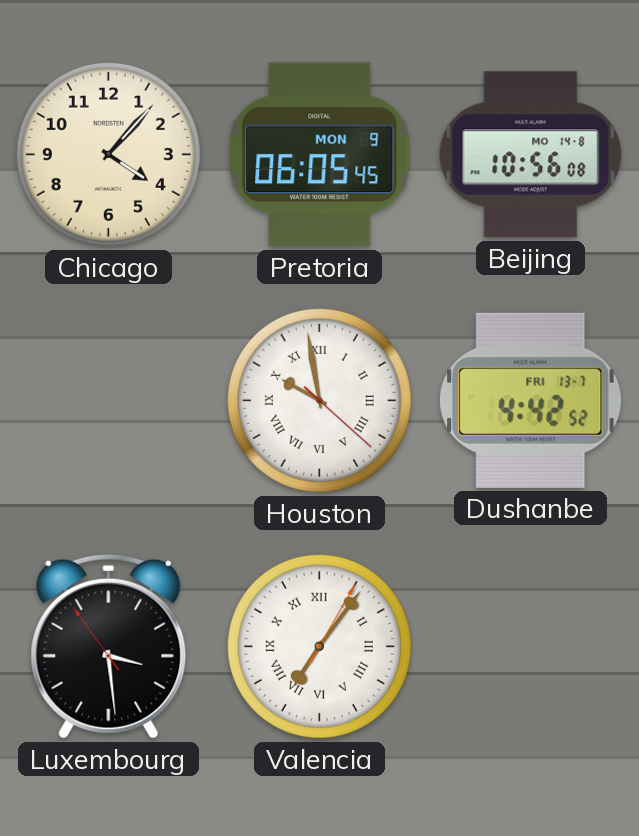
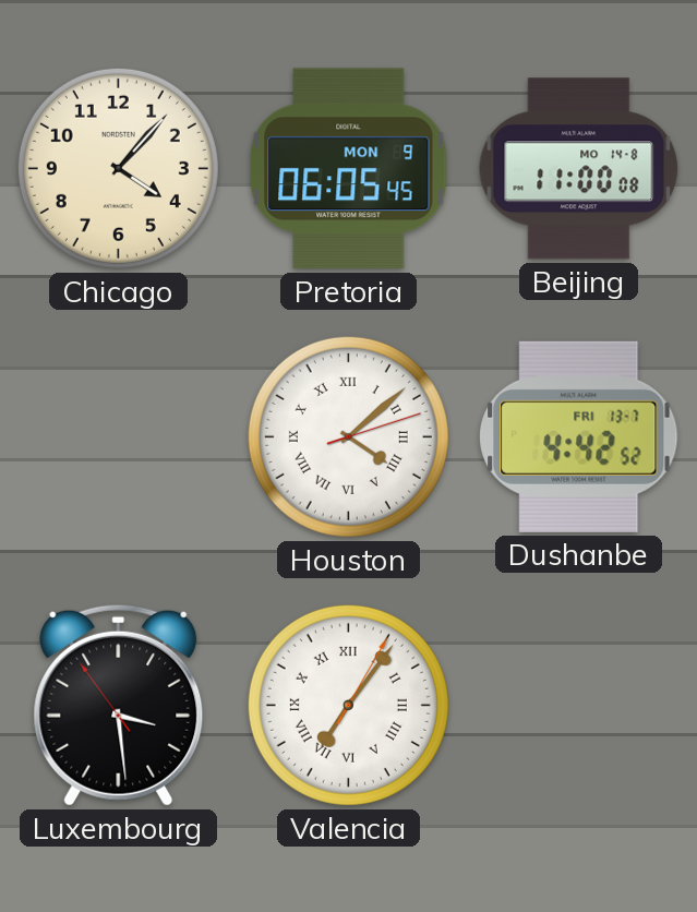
Beijing: 10:56 -> 11:00 (579, 169)
Houston: 9:58 -> 4:08 (348, 436)
